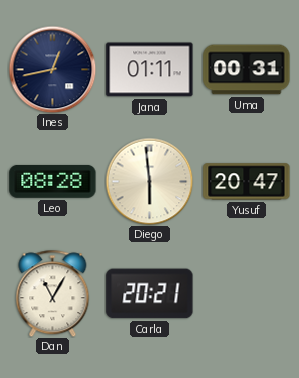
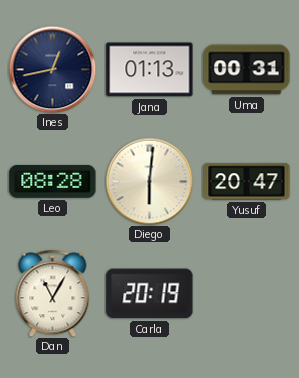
Jana: 01:11 -> 01:13 (150, 70)
Diego: 5:59 -> 6:01 (149, 181)
Carla: 20:21 -> 20:19 (150, 294)
